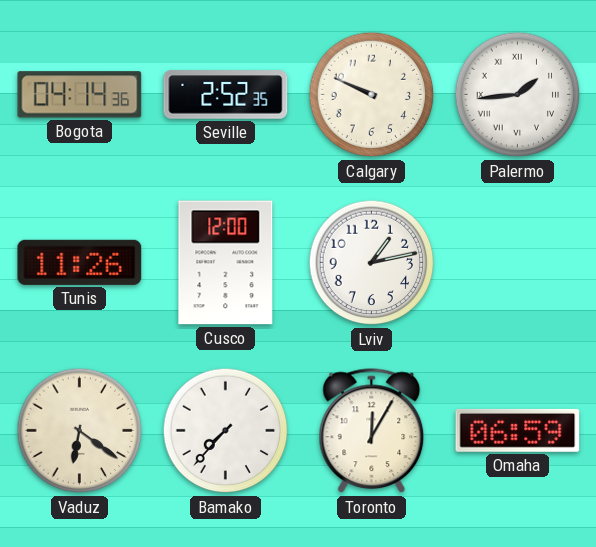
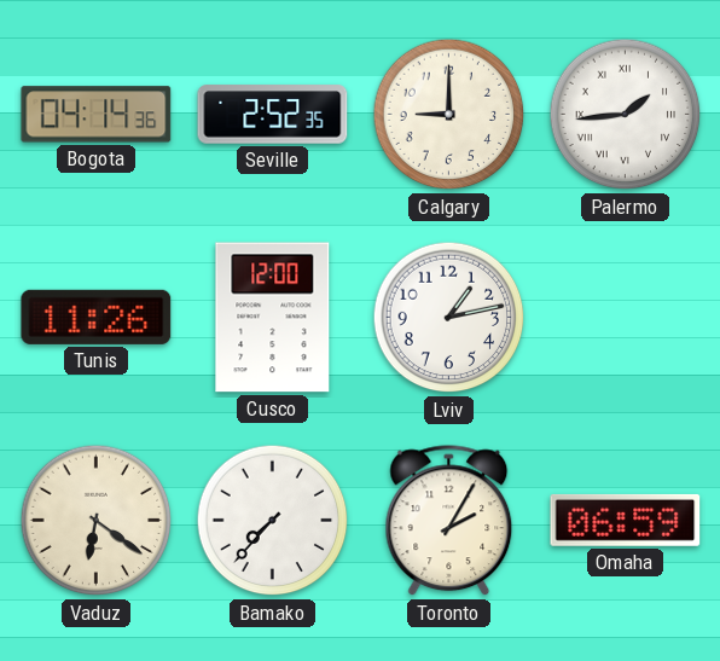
Calgary: 9:49 -> 9:00 (449, 115)
Toronto: 12:05 -> 2:05 (449, 521)
